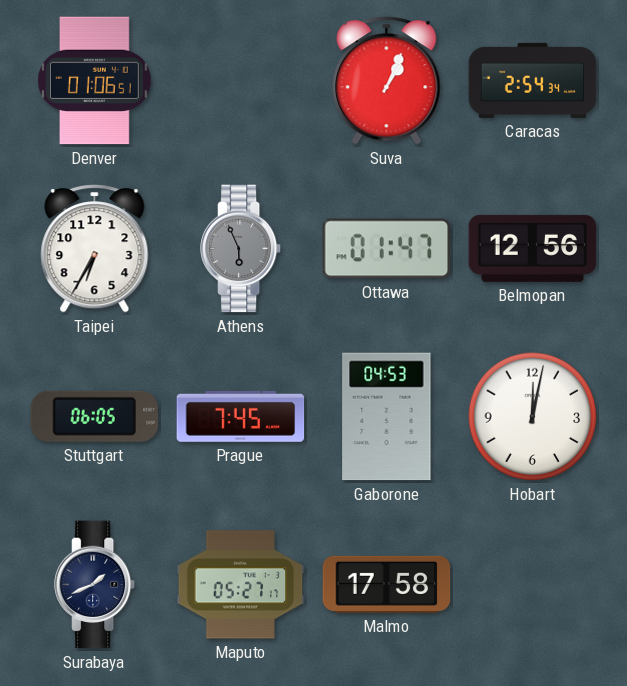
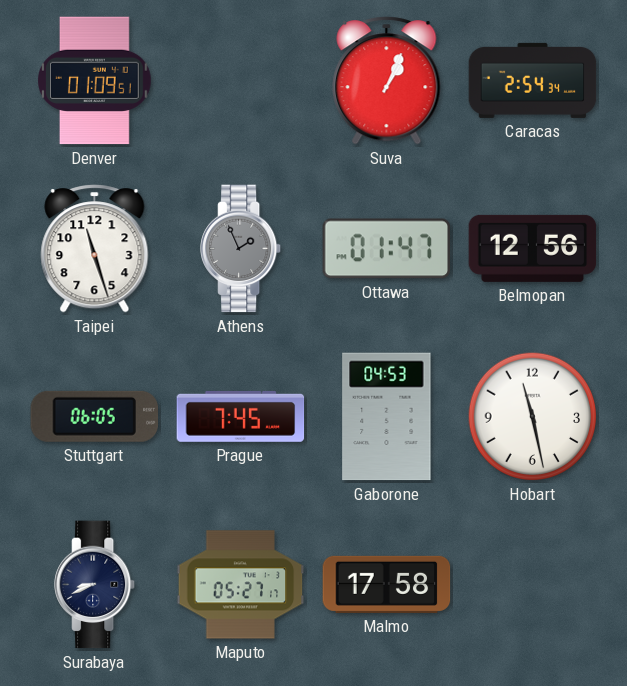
Denver: 01:06 -> 01:09 (95, 81)
Taipei: 6:35 -> 11:27 (95, 249)
Athens: 5:56 -> 1:56 (242, 249)
Hobart: 12:02 -> 11:28 (533, 417)
Surabaya: 1:41 -> 8:41 (96, 585)
